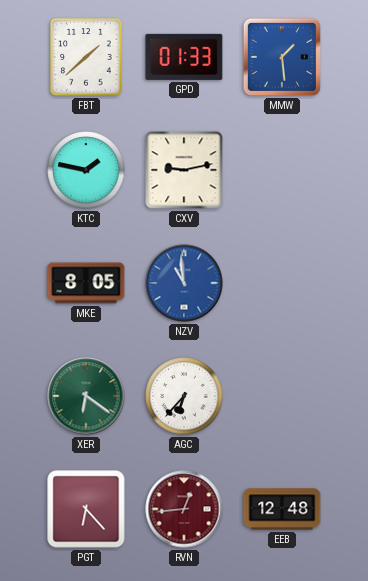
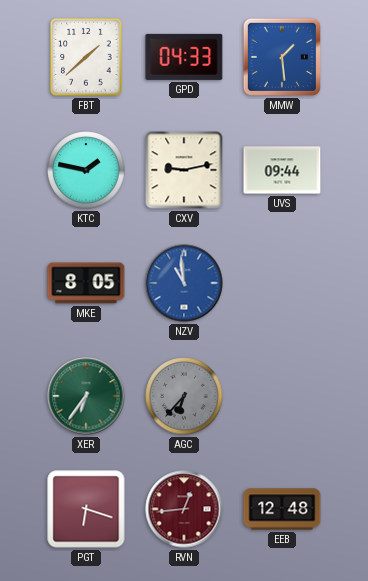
GPD: 01:33 -> 04:33 (184, 57)
UVS: none -> 09:44 (282, 170)
XER: 6:21 -> 6:36 (86, 396)
AGC dial: white -> grey (184, 396)
PGT: 6:23 -> 6:18 (86, 509)
